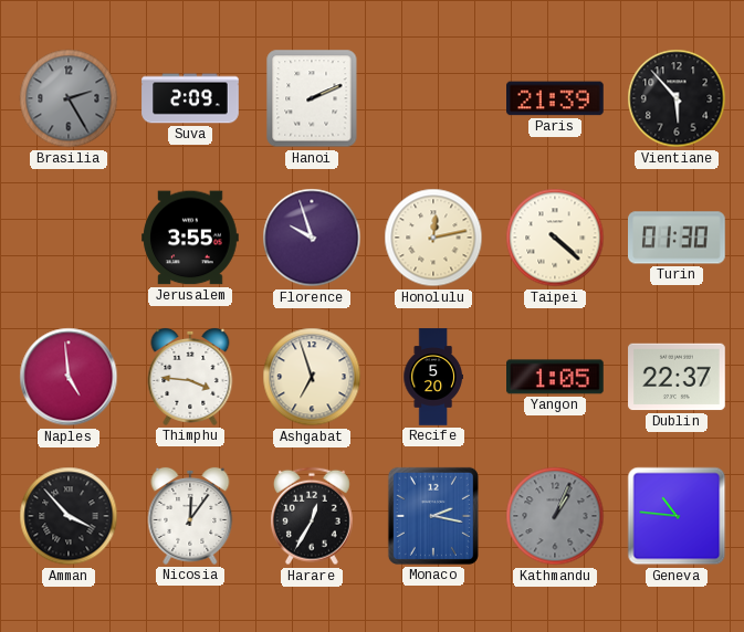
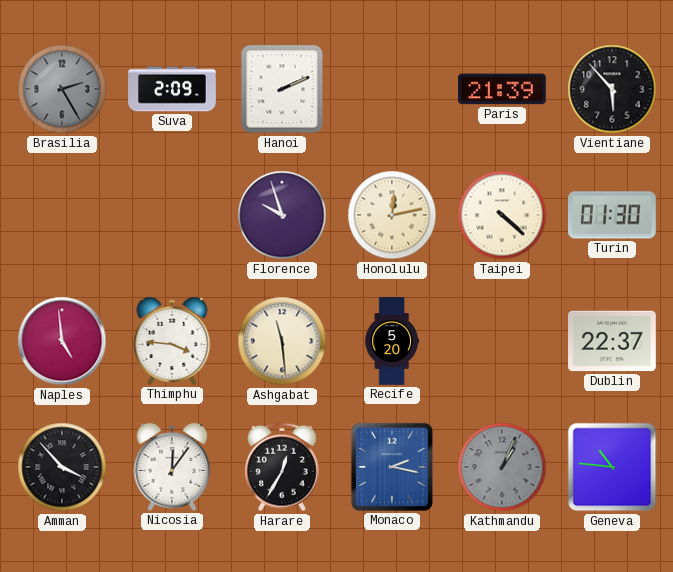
Jerusalem: 3:55 -> none (190, 238)
Ashgabat: 6:57 -> 11:29 (282, 341)
Yangon: 1:05 -> none (556, 377)
